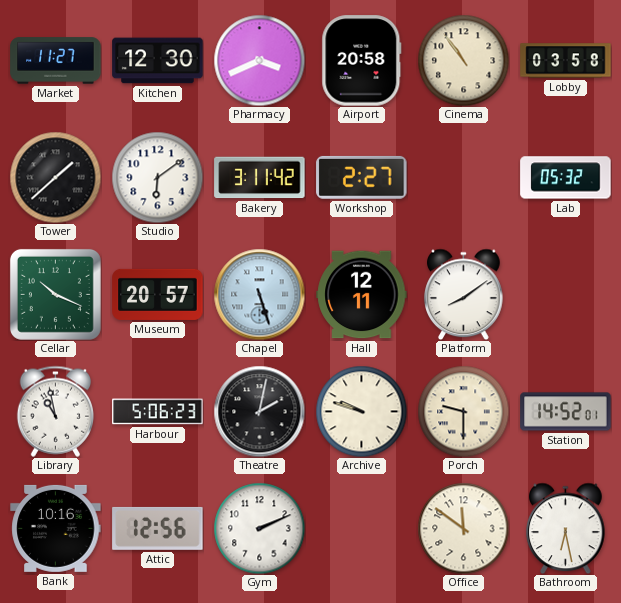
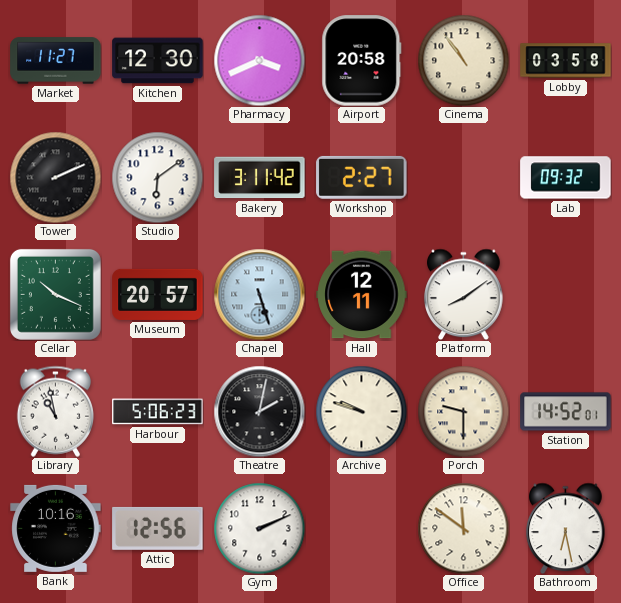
Tower: 1:38 -> 2:11 (55, 177)
Lab: 05:32 -> 09:32 (566, 178)
